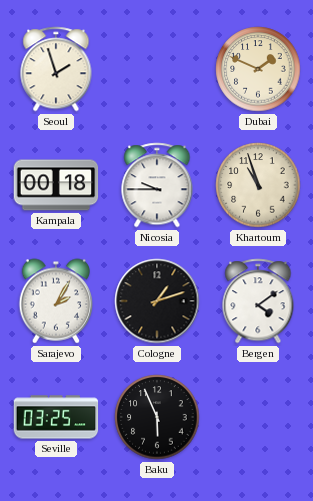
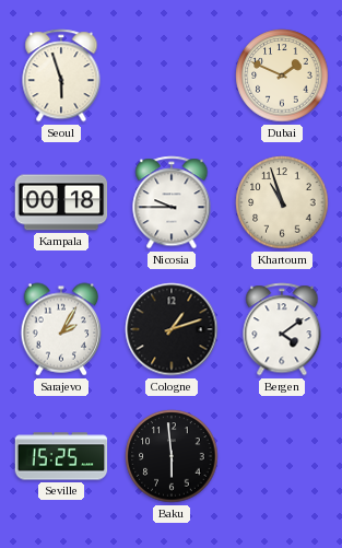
Seoul: 1:57 -> 5:57 (61, 75)
Seville: 03:25 -> 15:25 (61, 456)
Baku: 5:56 -> 5:59 (172, 456)
